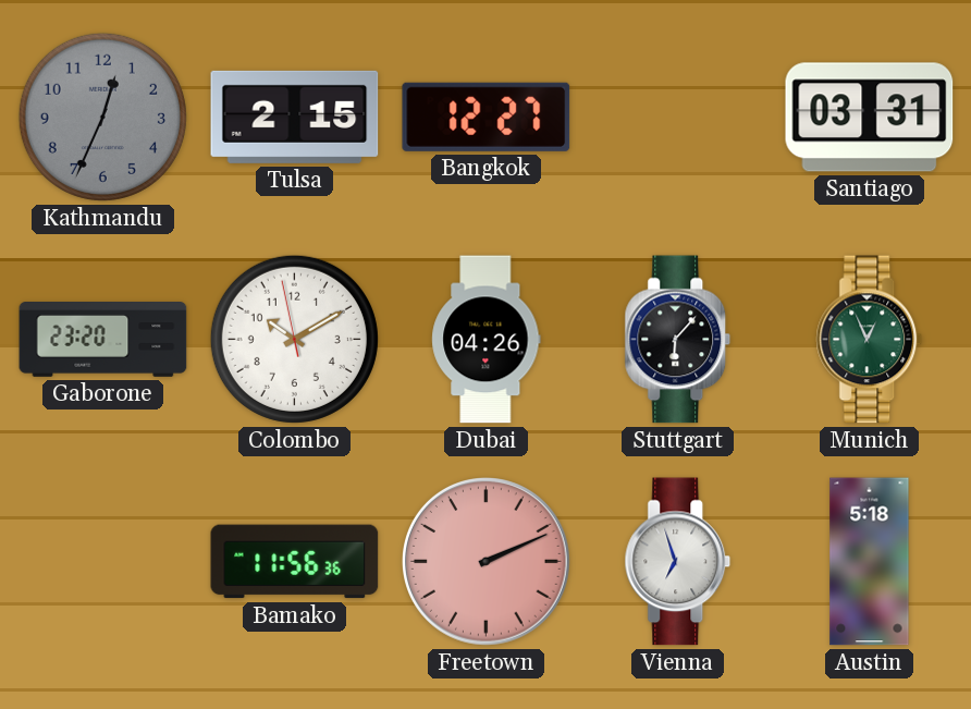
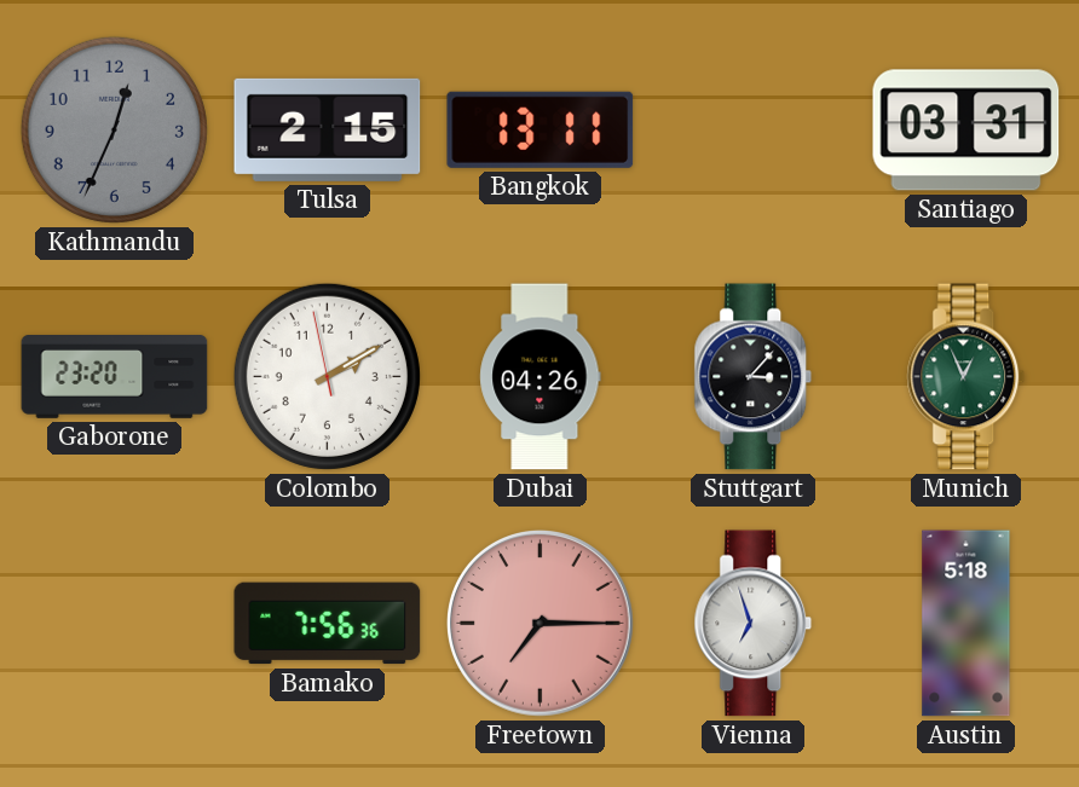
Bangkok: 12:27 -> 13:11 (541, 129)
Colombo: 10:09 -> 2:09 (327, 376)
Stuttgart: 6:07 -> 3:07 (754, 377)
Bamako: 11:56 -> 7:56 (328, 624)
Freetown: 2:11 -> 7:15 (541, 624)
